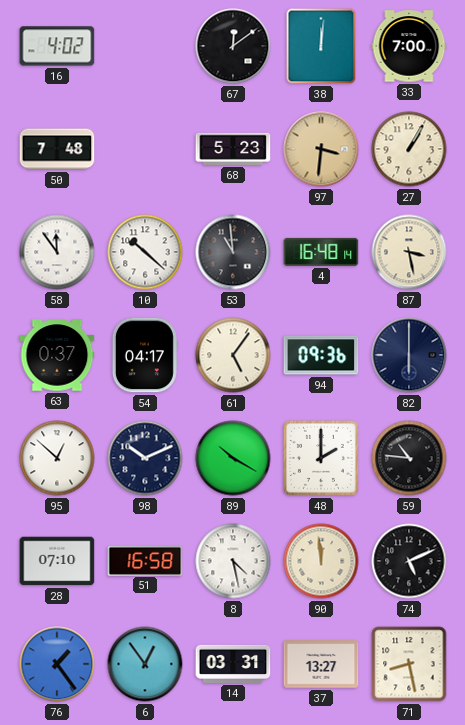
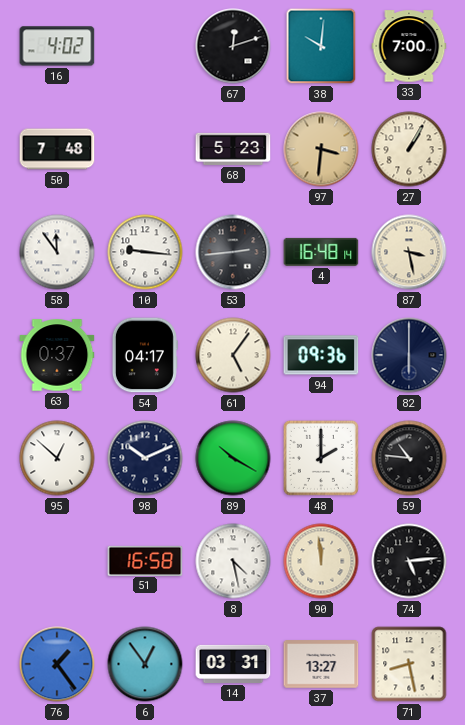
67: 12:09 -> 12:12 (233, 46)
38: 12:01 -> 10:01 (321, 46)
10: 10:22 -> 9:16 (145, 252)
53: 10:59 -> 2:44 (233, 252)
28: 07:10 -> none (57, 561)
74: 5:11 -> 5:14 (409, 561)
